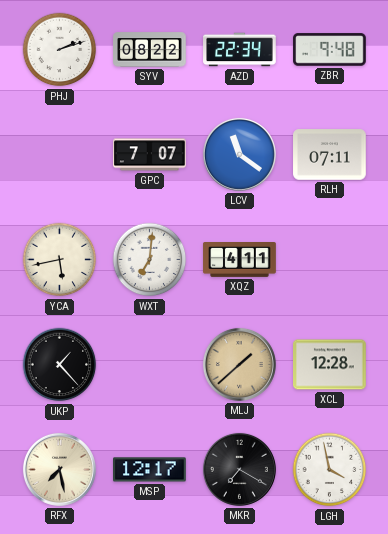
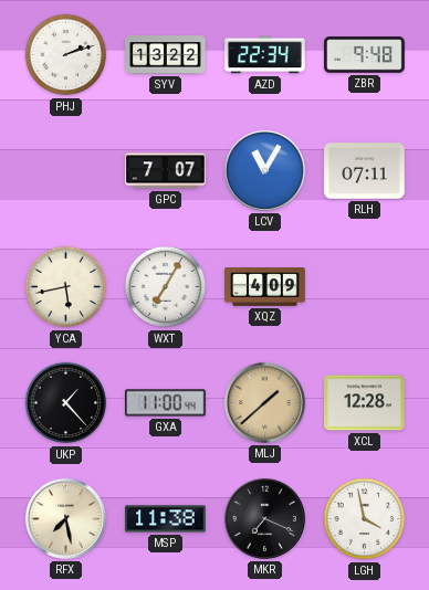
SYV: 08:22 -> 13:22 (166, 55)
LCV: 11:21 -> 11:05 (264, 170)
WXT: 7:01 -> 7:05 (166, 287)
XQZ: 4:11 -> 4:09 (265, 287)
GXA: none -> 11:00 (166, 403)
MSP: 12:17 -> 11:38 (166, 519)
MKR: 7:20 -> 7:19 (264, 518)
